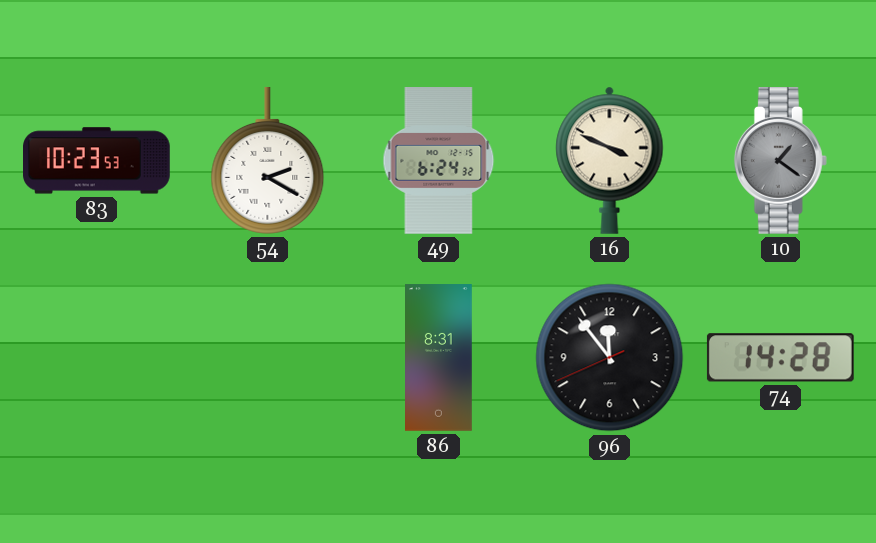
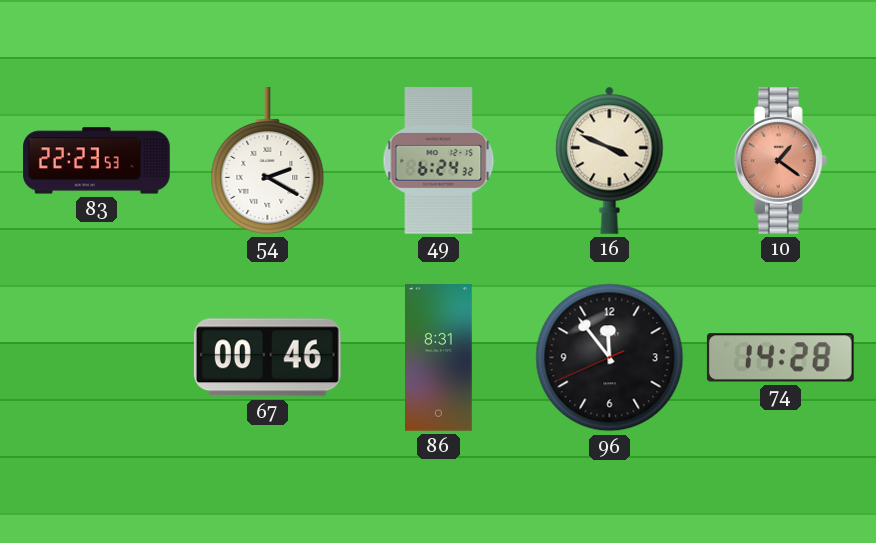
83: 10:23 -> 22:23 (97, 161)
10 dial: grey -> salmon (780, 161)
67: none -> 00:46 (267, 358)
